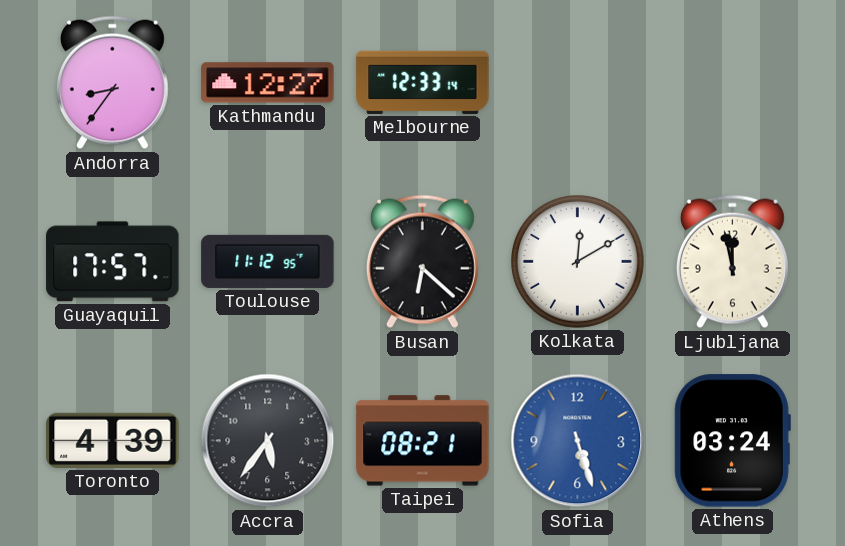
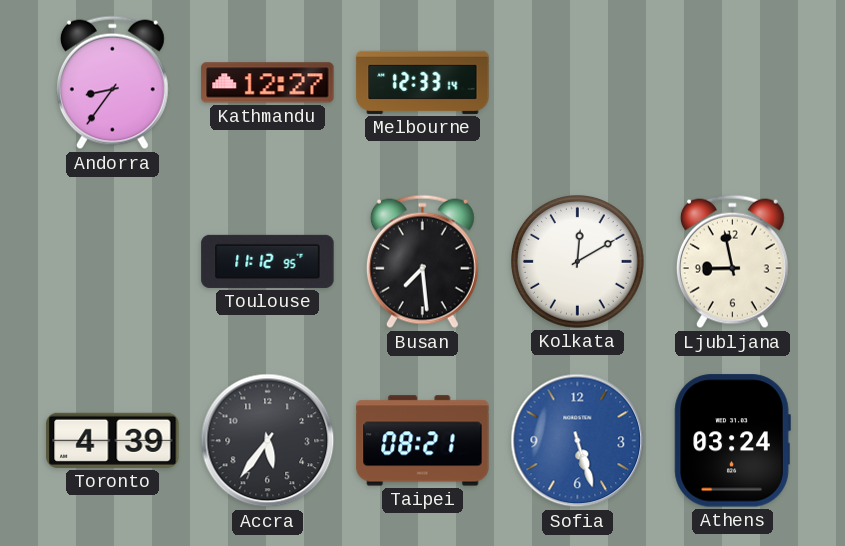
Guayaquil: 17:57 -> none (113, 262)
Busan: 6:22 -> 7:29 (422, 262)
Ljubljana: 11:58 -> 8:58 (732, 262)
